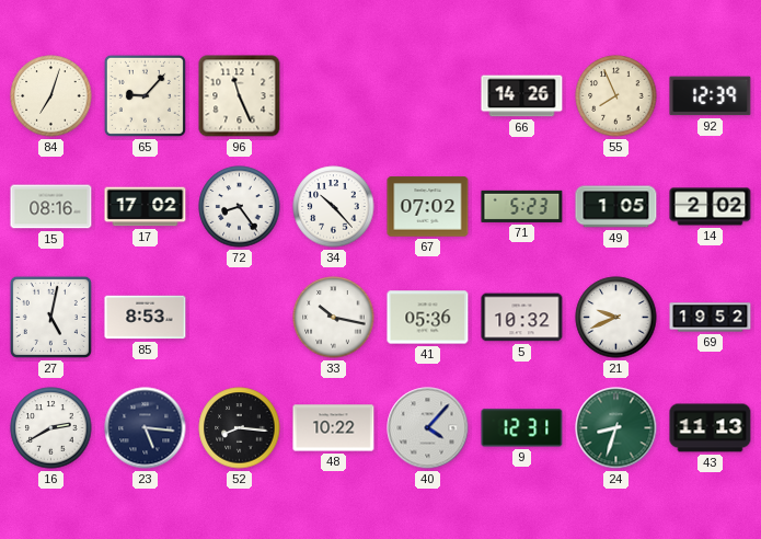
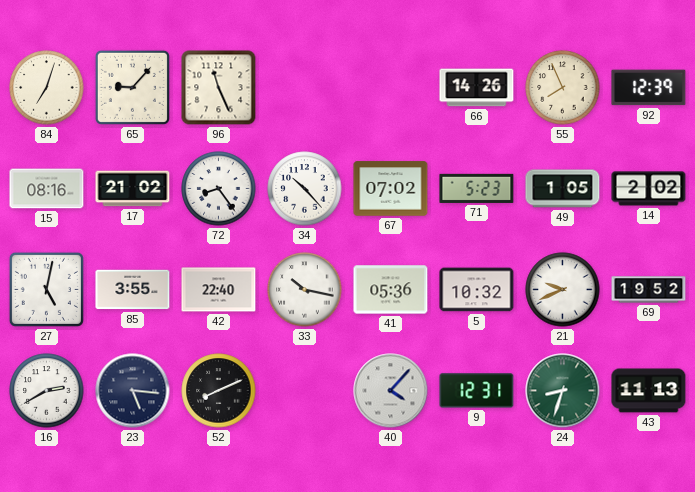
17: 17:02 -> 21:02 (133, 189)
85: 8:53 -> 3:55 (133, 290)
42: none -> 22:40 (219, 290)
52: 8:16 -> 8:11 (219, 391)
48: 10:22 -> none (334, 428)
